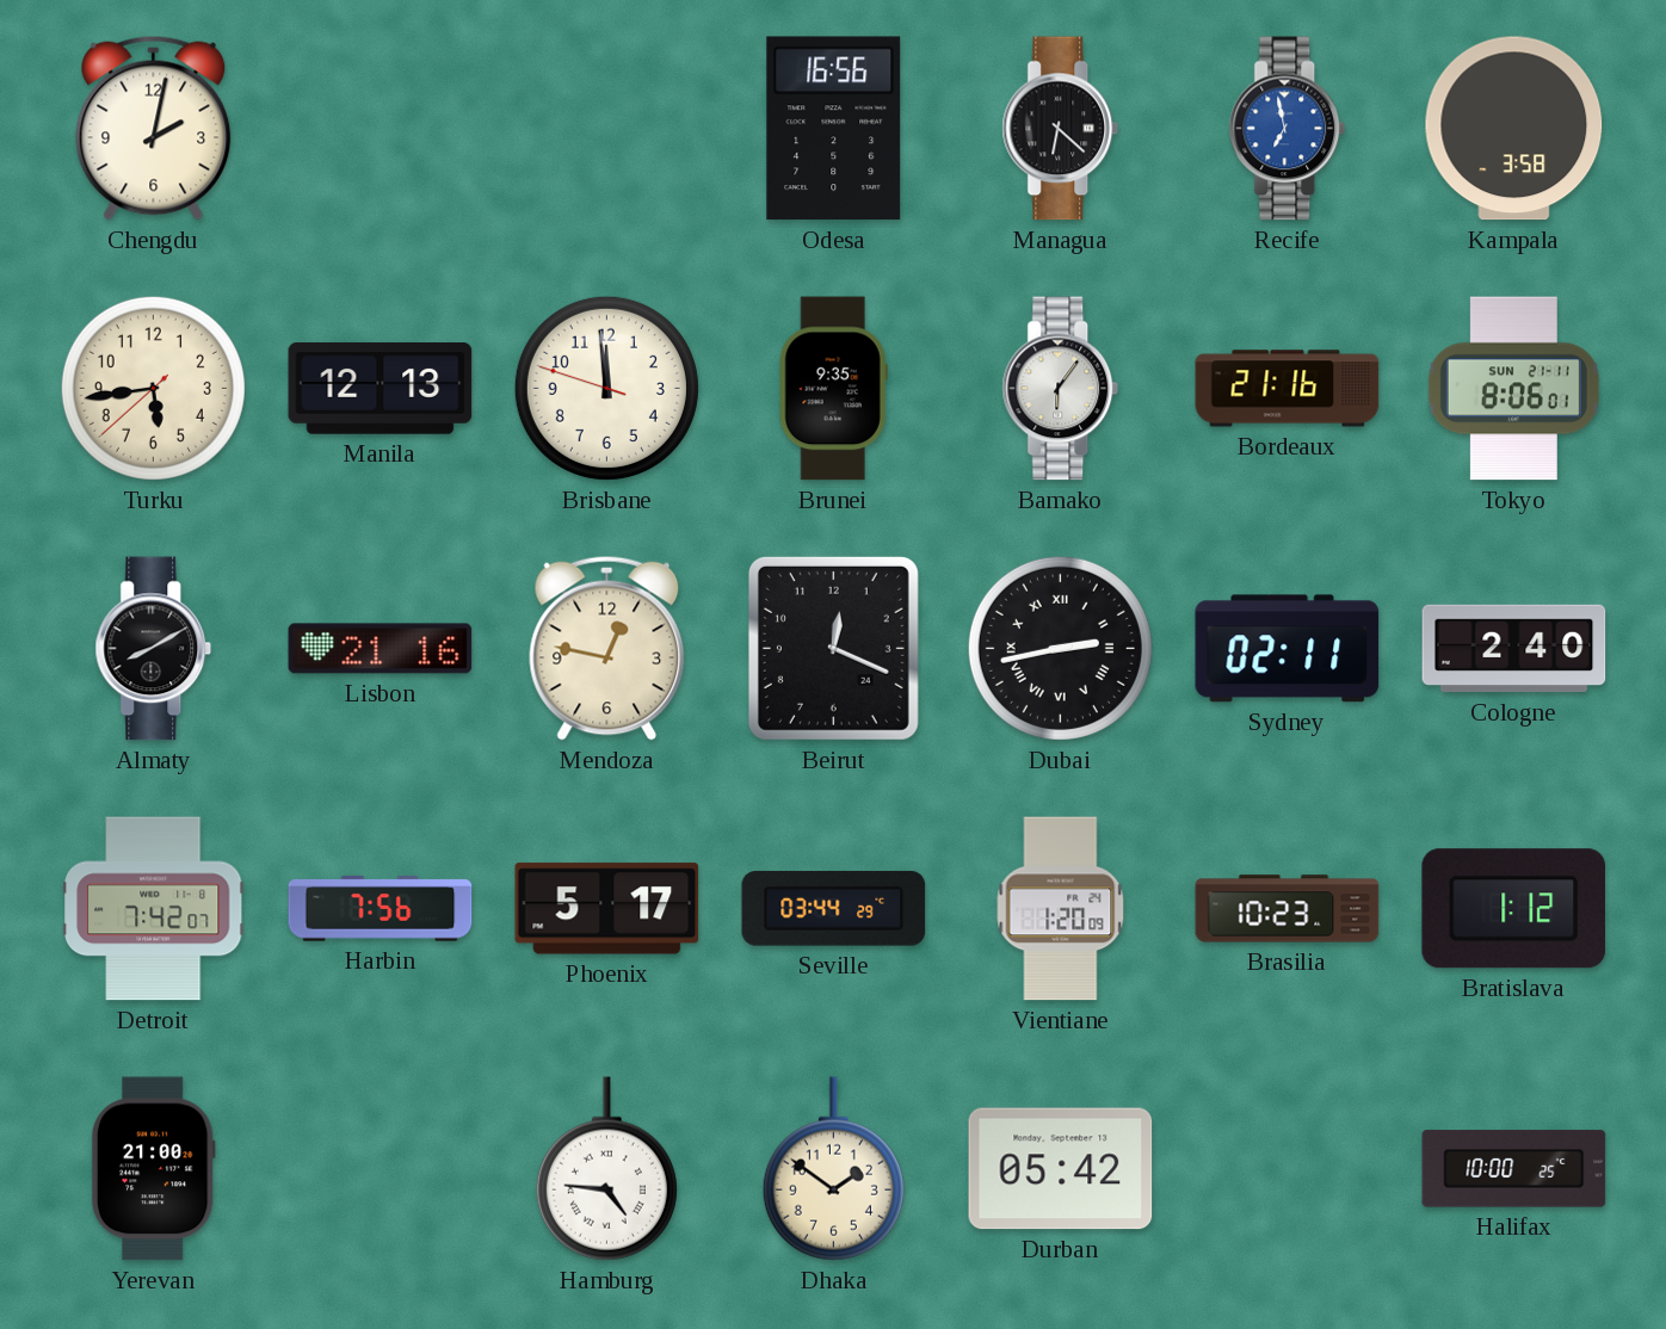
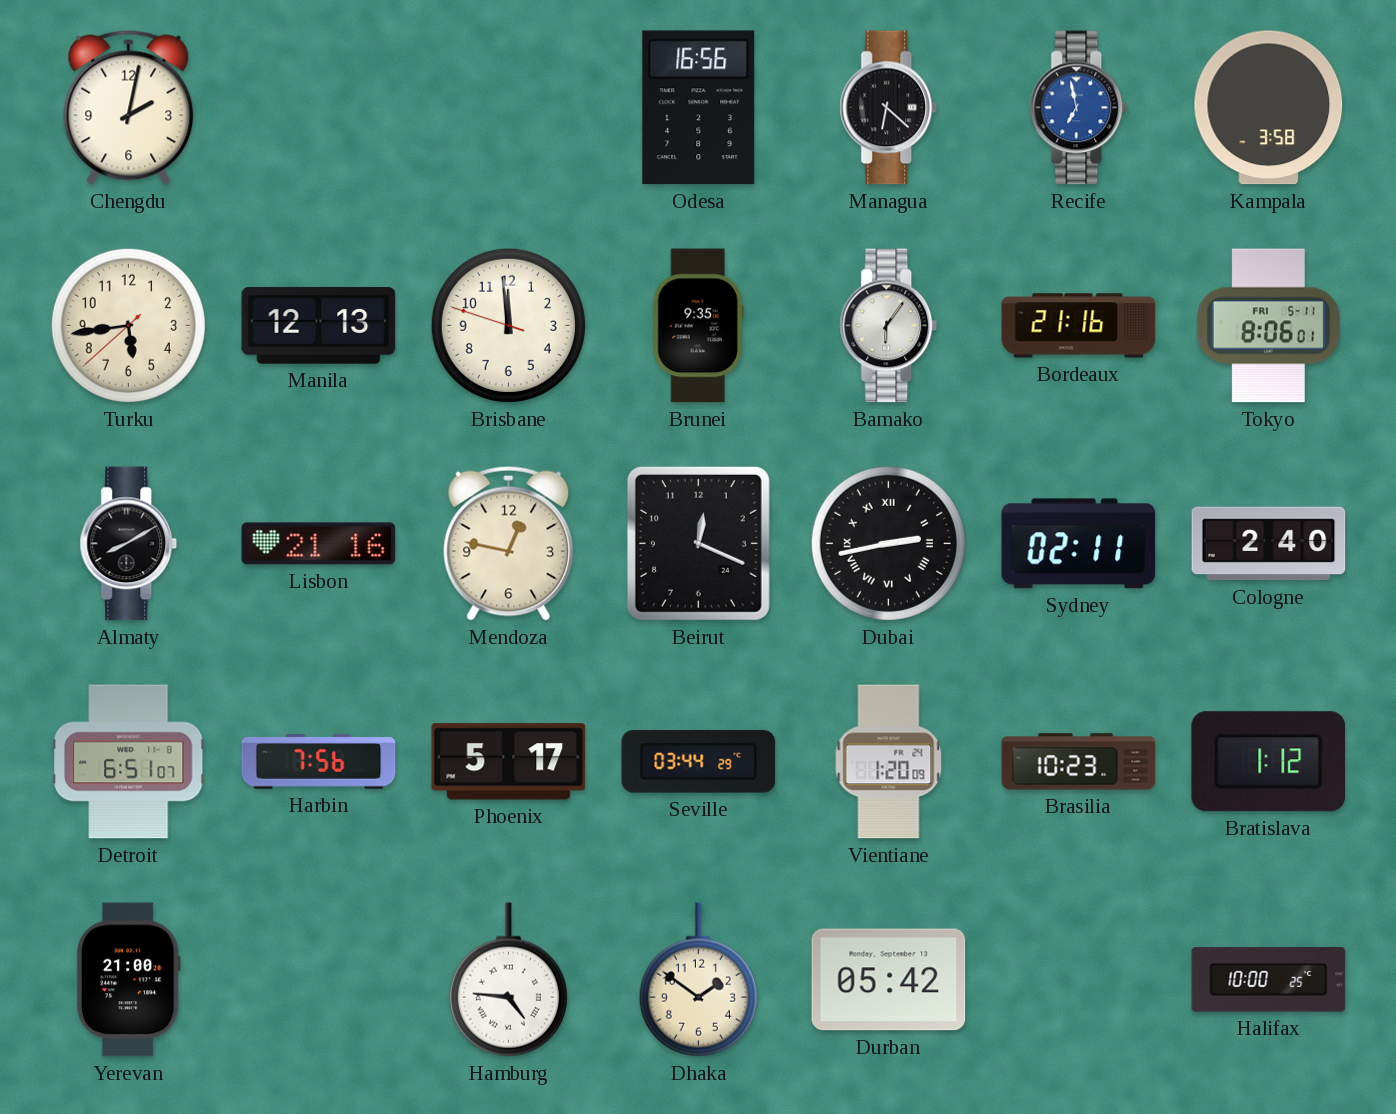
Tokyo date: SUN 21-11 -> FRI 5-11 (1268, 326)
Detroit: 7:42 -> 6:51 (129, 762)
